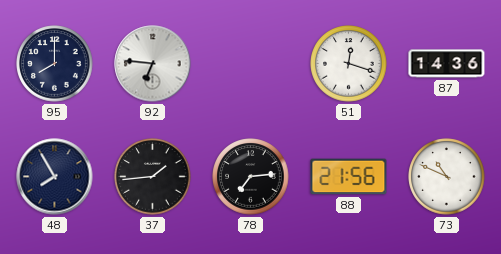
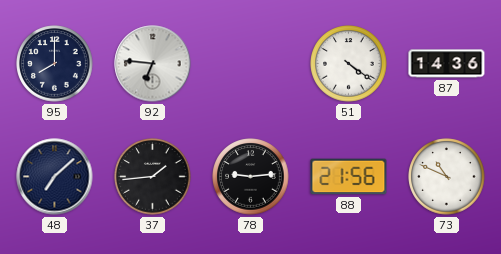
51: 12:18 -> 4:21 (349, 64)
48: 7:55 -> 7:08 (55, 177)
78: 7:14 -> 9:14 (251, 177)
